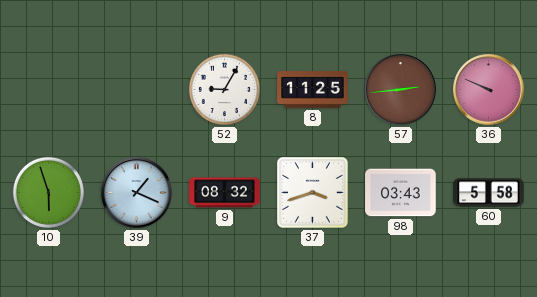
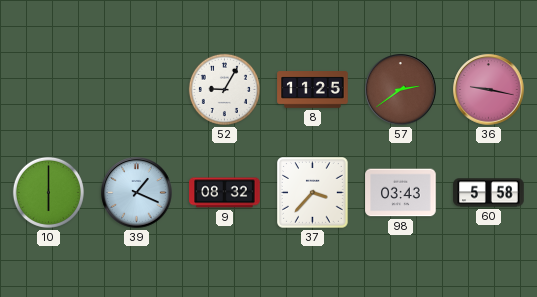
57: 2:44 -> 2:39 (401, 90)
36: 9:49 -> 9:17 (489, 90)
10: 5:57 -> 6:00 (48, 192)
37: 3:42 -> 3:37 (313, 193)
